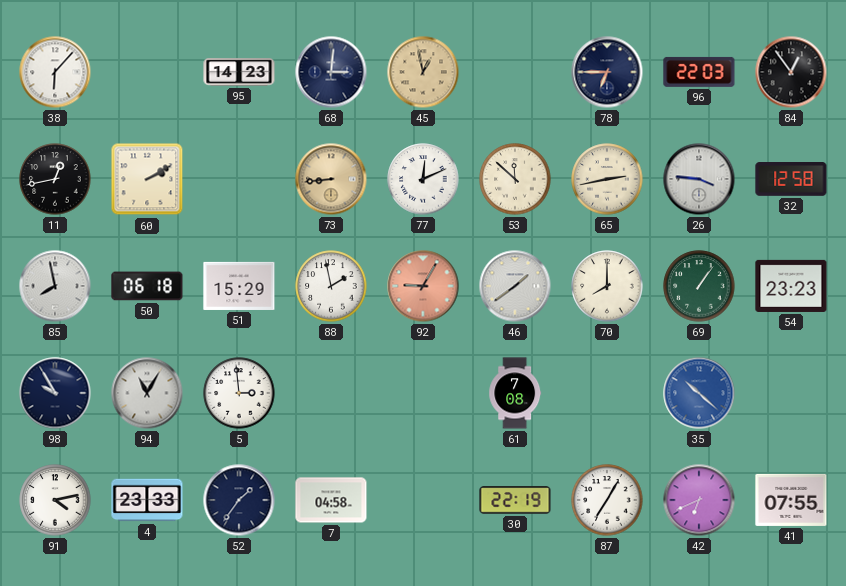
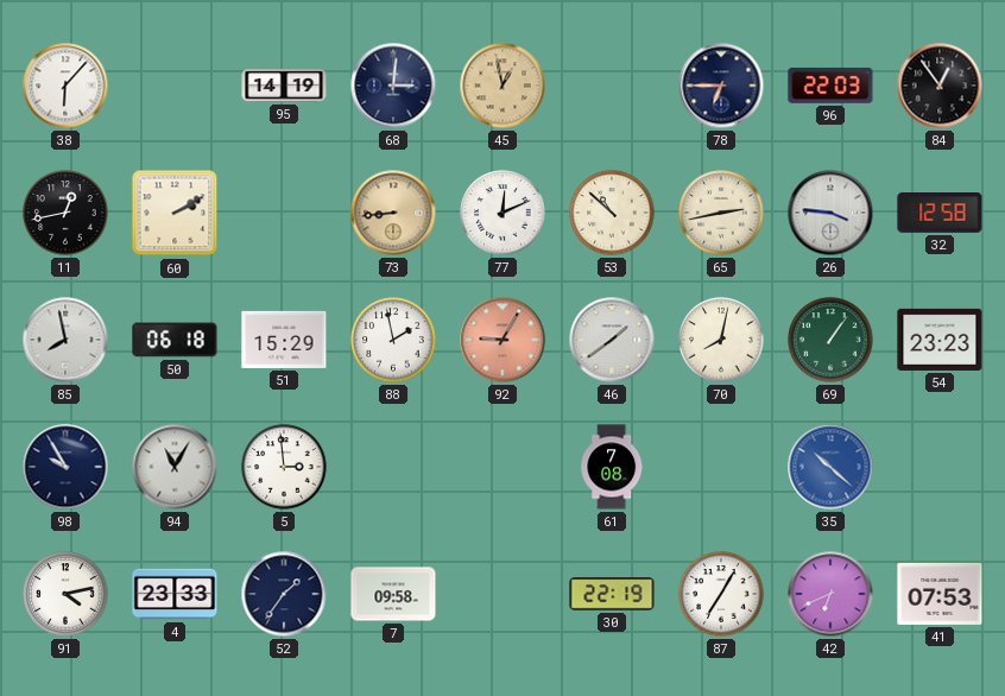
95: 14:23 -> 14:19 (284, 86)
53: 11:52 -> 10:52 (612, 213)
70: 8:00 -> 8:02 (721, 340)
7: 04:58 -> 09:58 (393, 594)
41: 07:55 -> 07:53 (940, 594)
